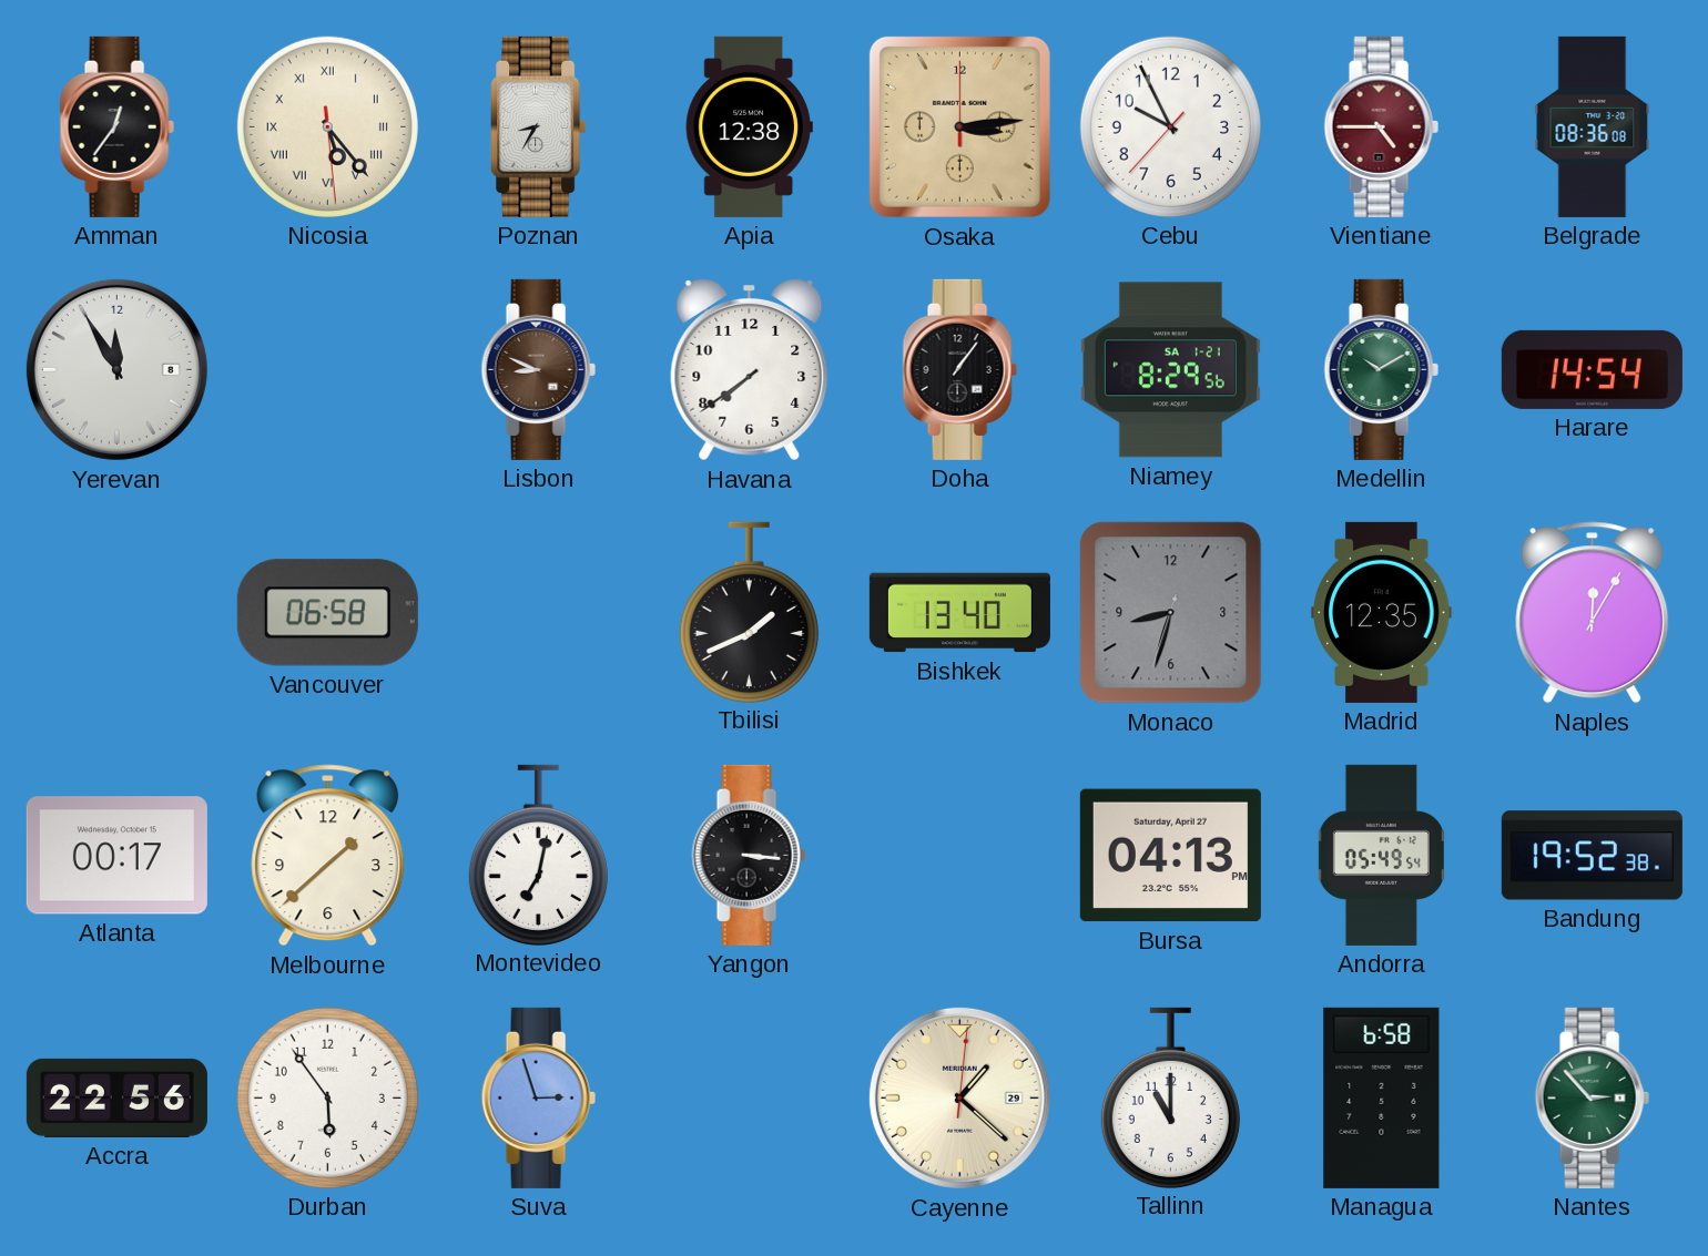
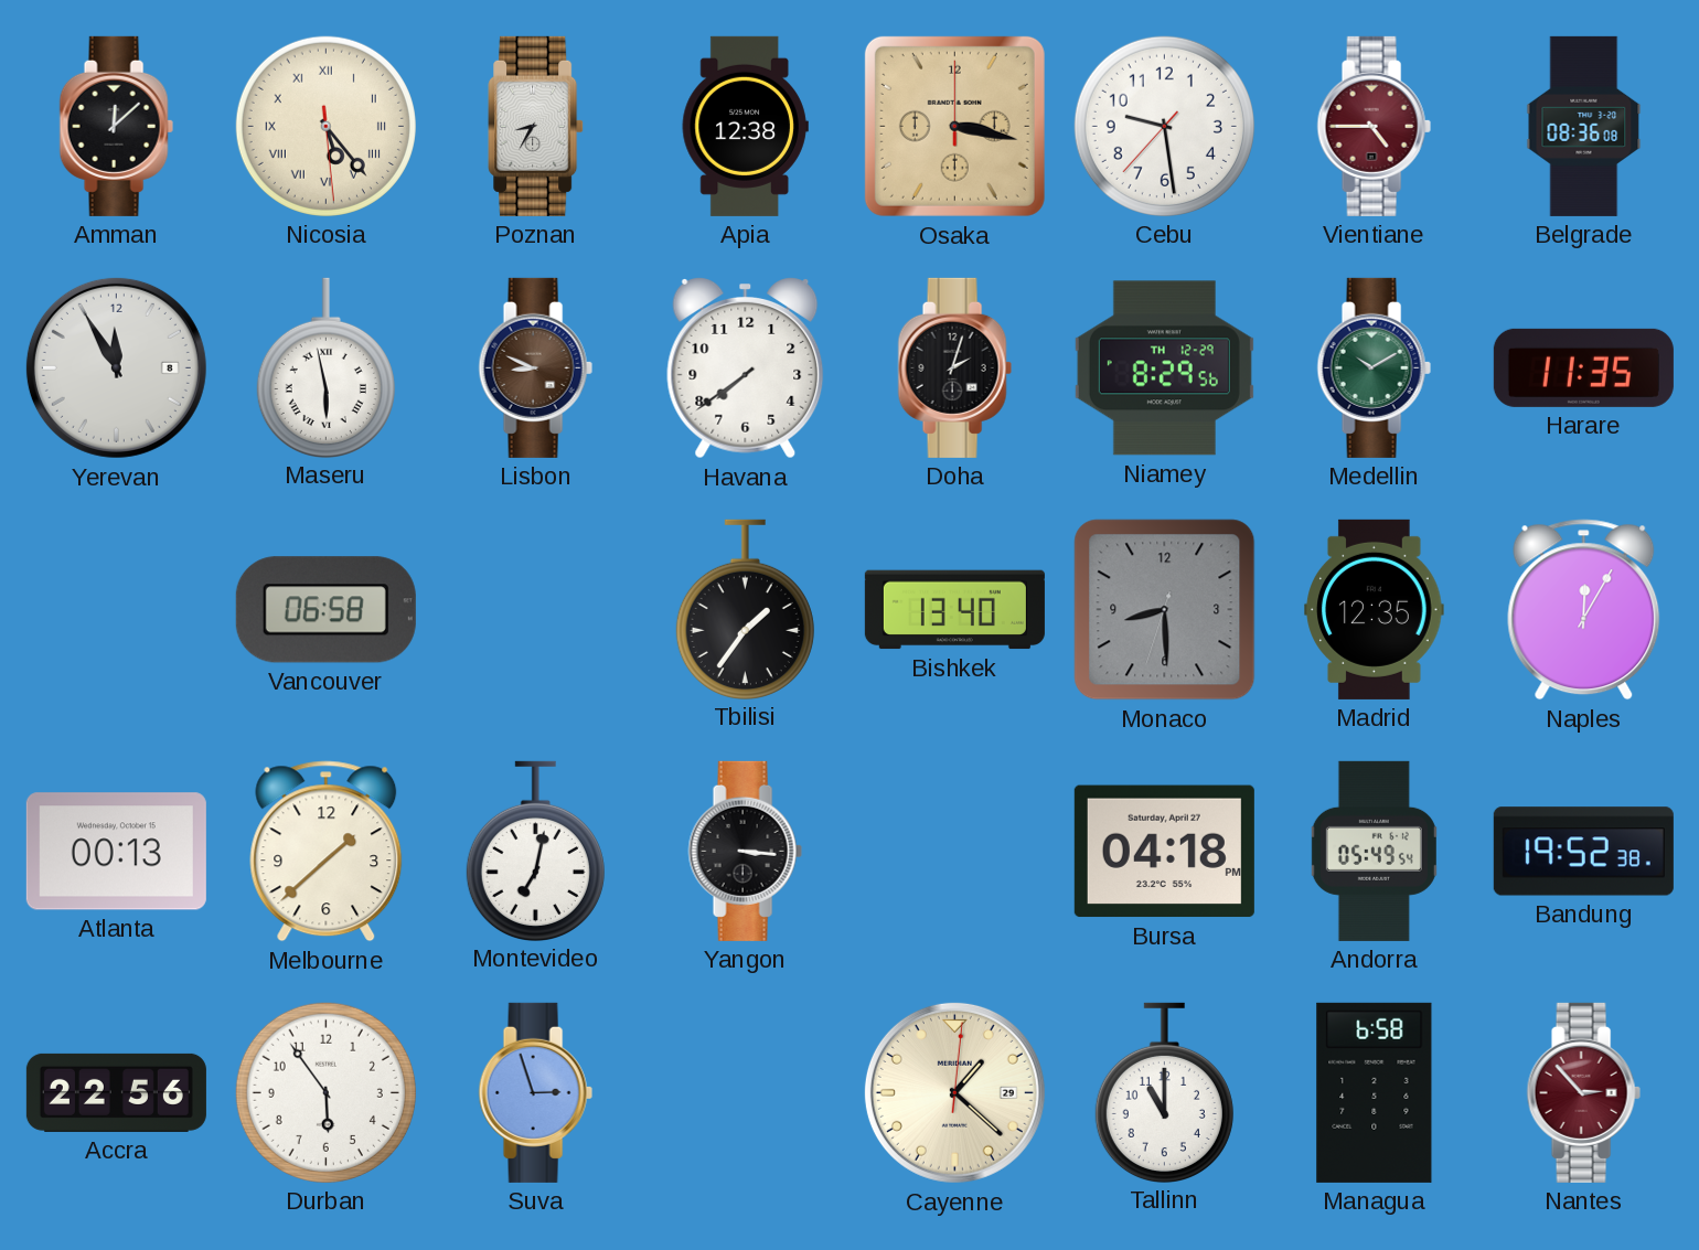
Amman: 12:36 -> 12:08 (116, 126)
Osaka: 3:14 -> 3:17 (954, 126)
Cebu: 9:55 -> 9:28 (1164, 126)
Maseru: none -> 5:58 (325, 367)
Doha: 1:06 -> 2:03 (954, 367)
Niamey date: SA 1-21 -> TH 12-29 (1164, 368)
Harare: 14:54 -> 11:35 (1583, 367)
Tbilisi: 1:41 -> 1:36 (745, 609)
Monaco: 8:32 -> 8:29 (1165, 610)
Atlanta: 00:17 -> 00:13 (116, 852)
Bursa: 04:13 -> 04:18 (1164, 852)
Nantes dial: green -> burgundy (1583, 1092)
